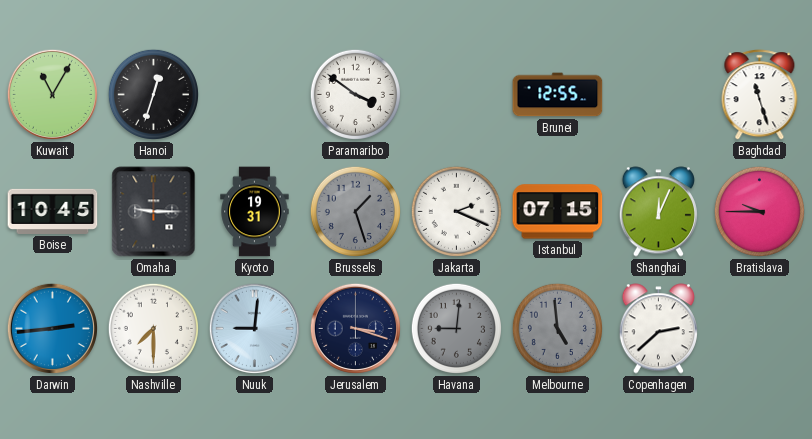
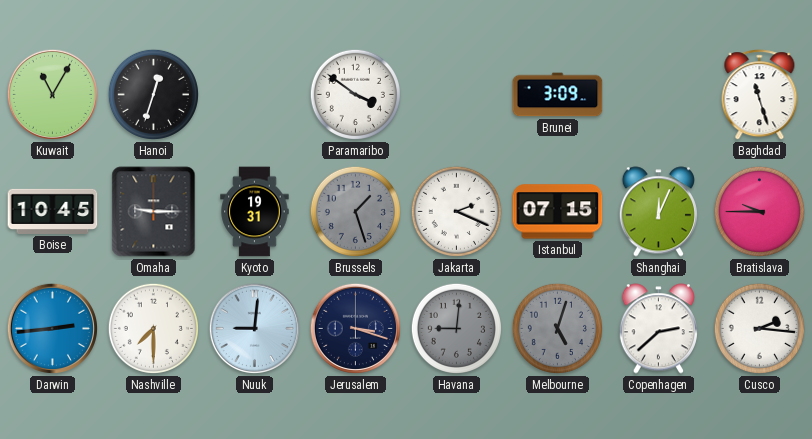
Brunei: 12:55 -> 3:09 (558, 95)
Melbourne: 4:59 -> 5:03 (557, 328)
Cusco: none -> 2:16 (759, 328)
